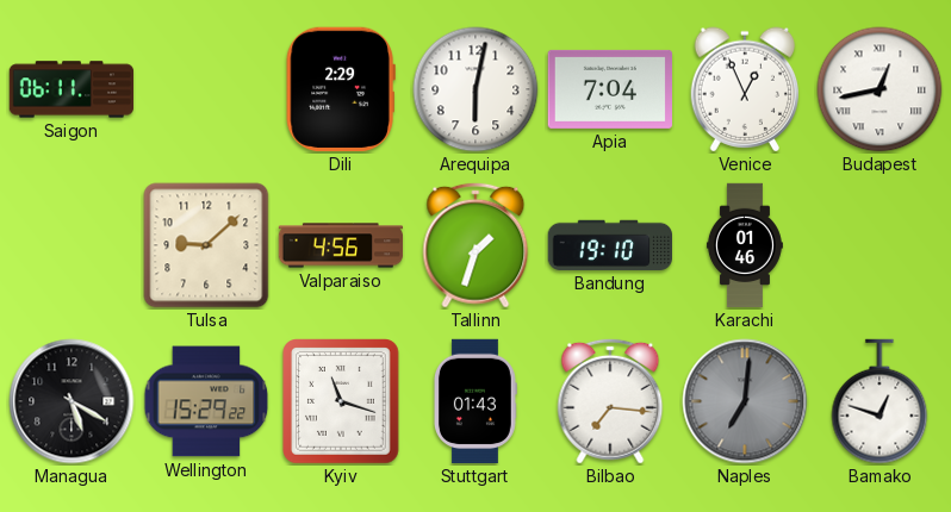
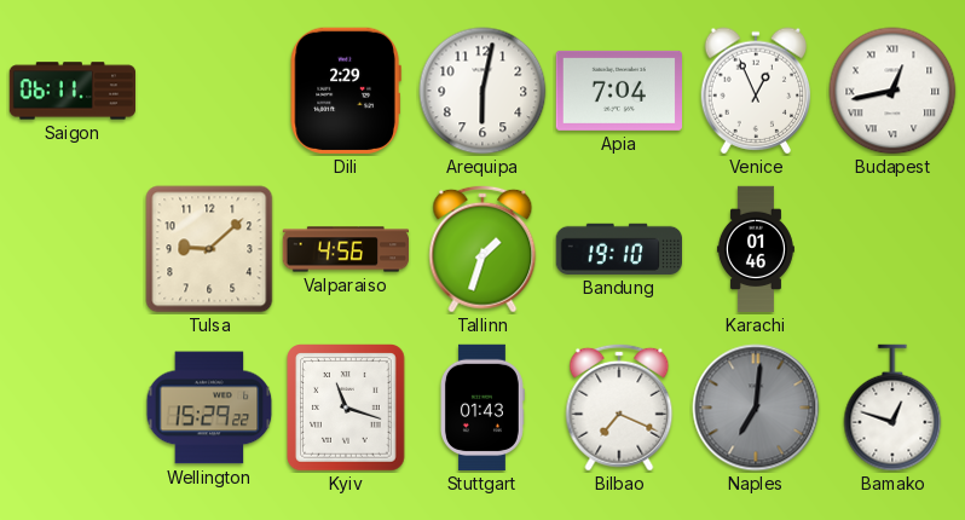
Managua: 5:20 -> none (72, 401)
Bilbao: 7:16 -> 7:19 (619, 408)
